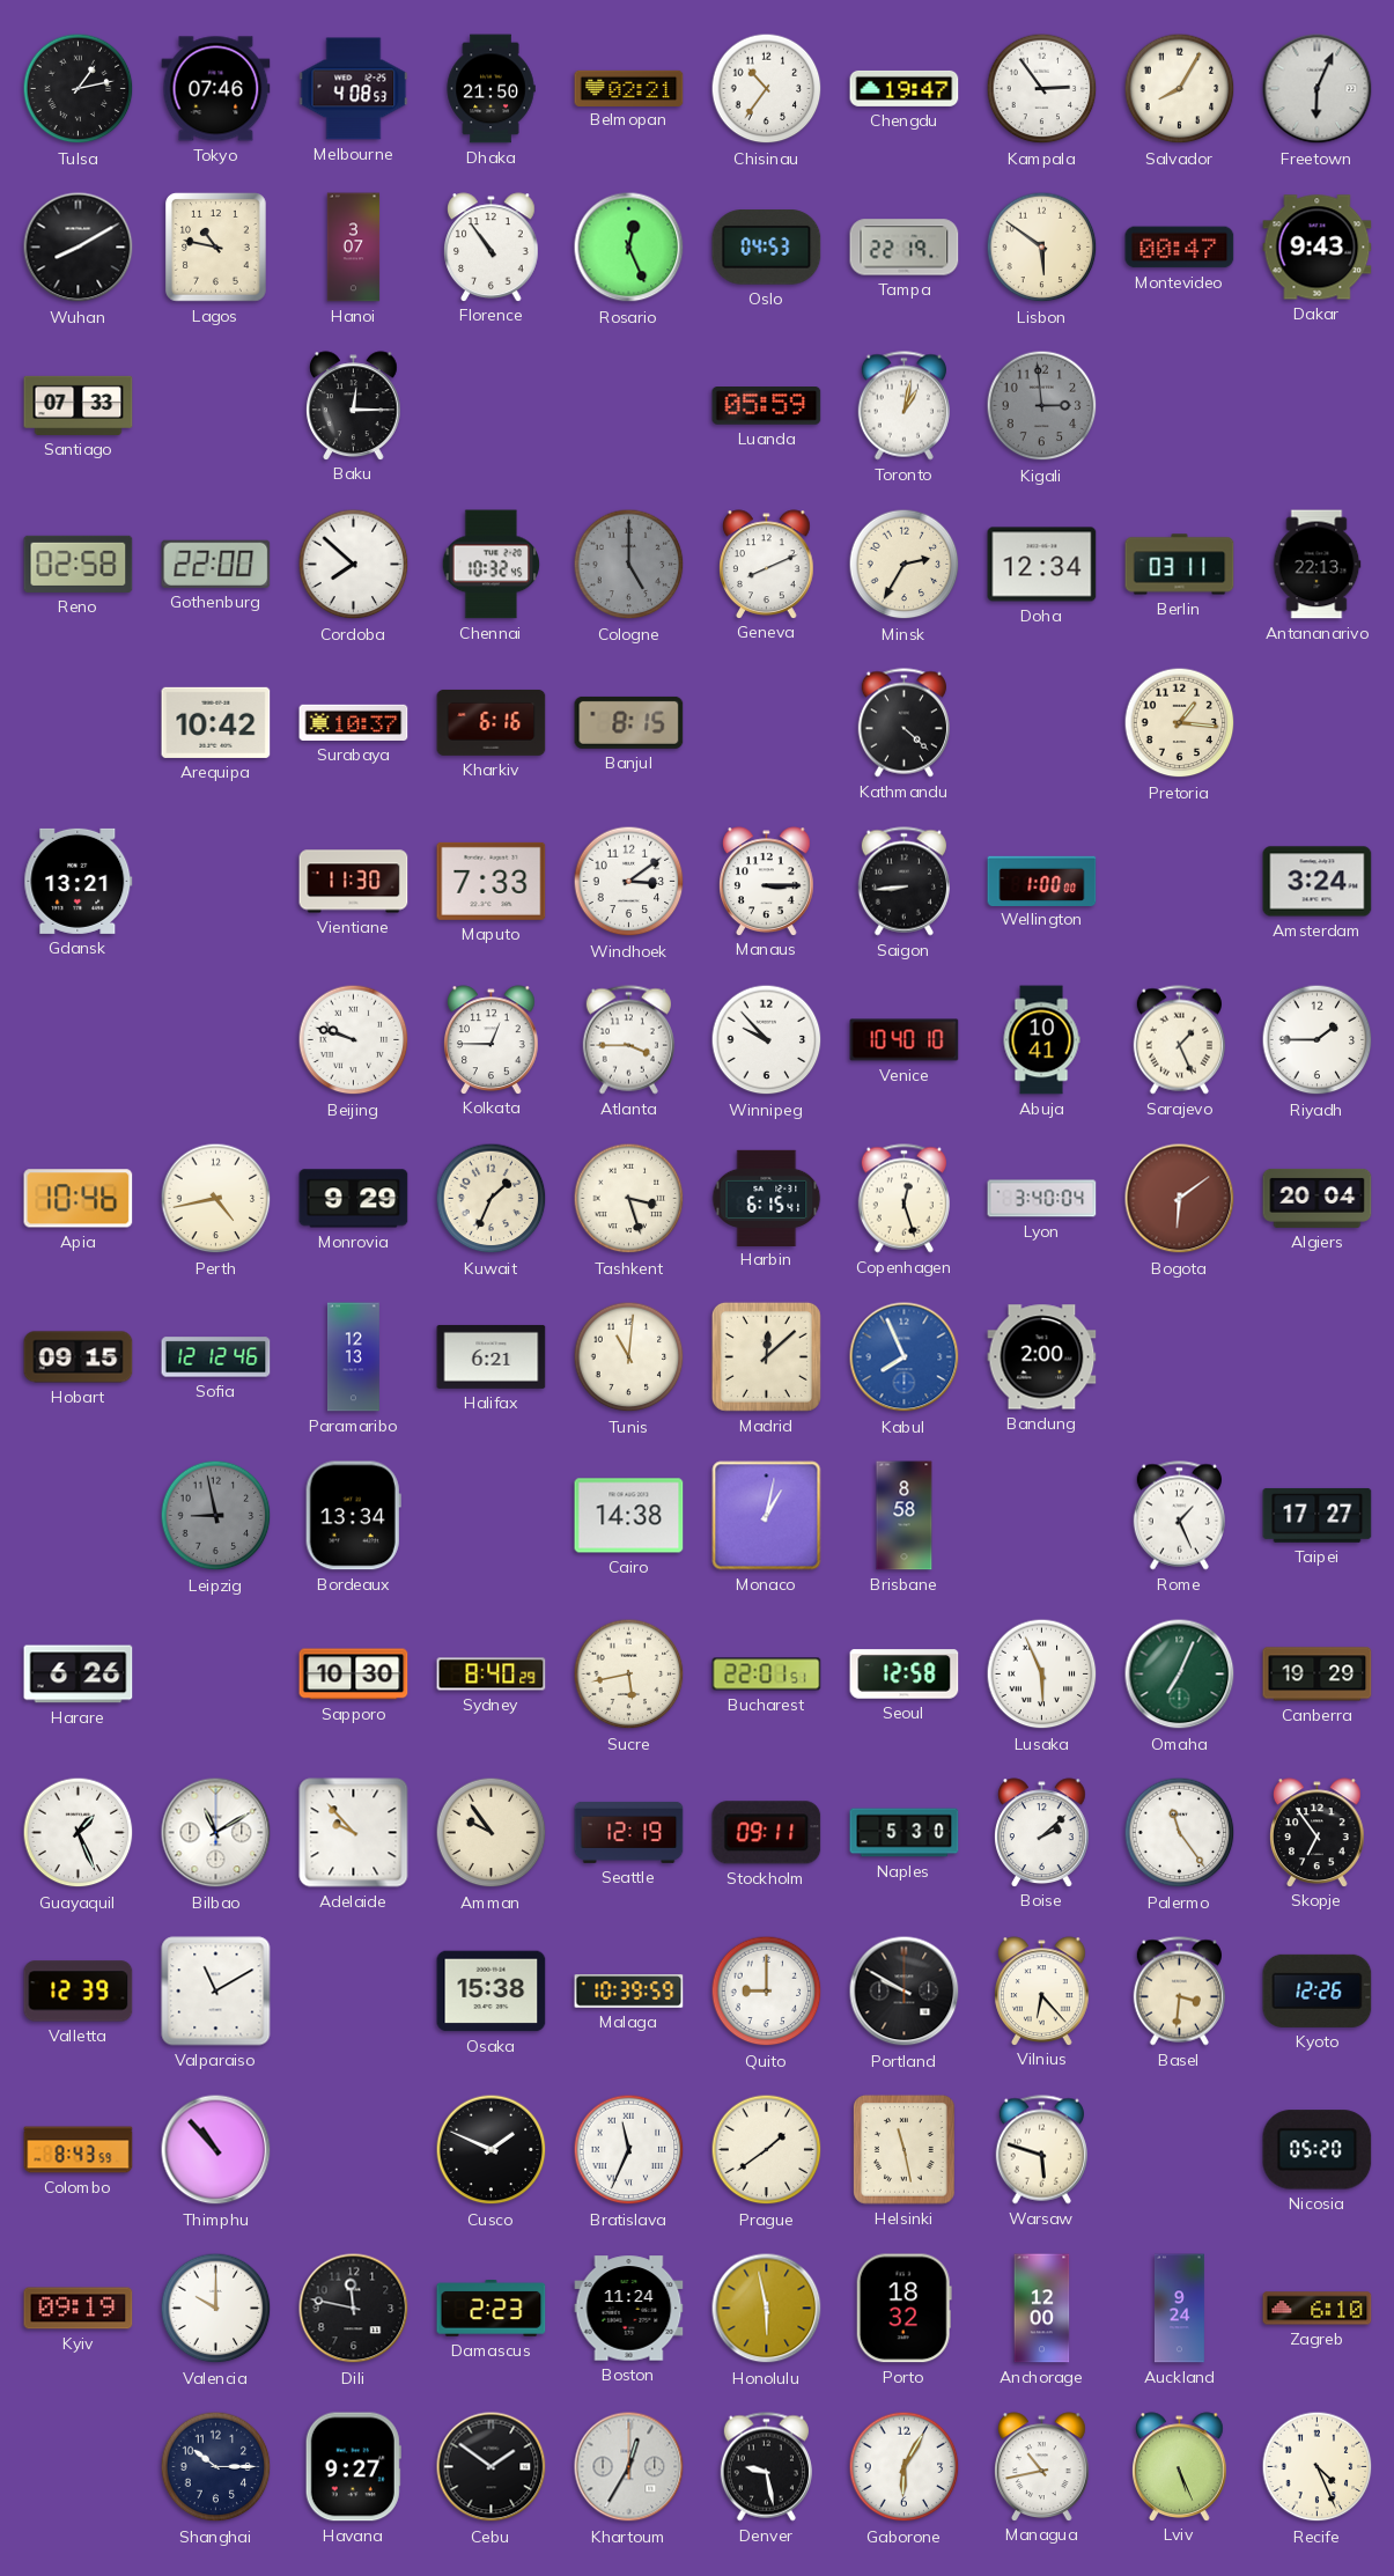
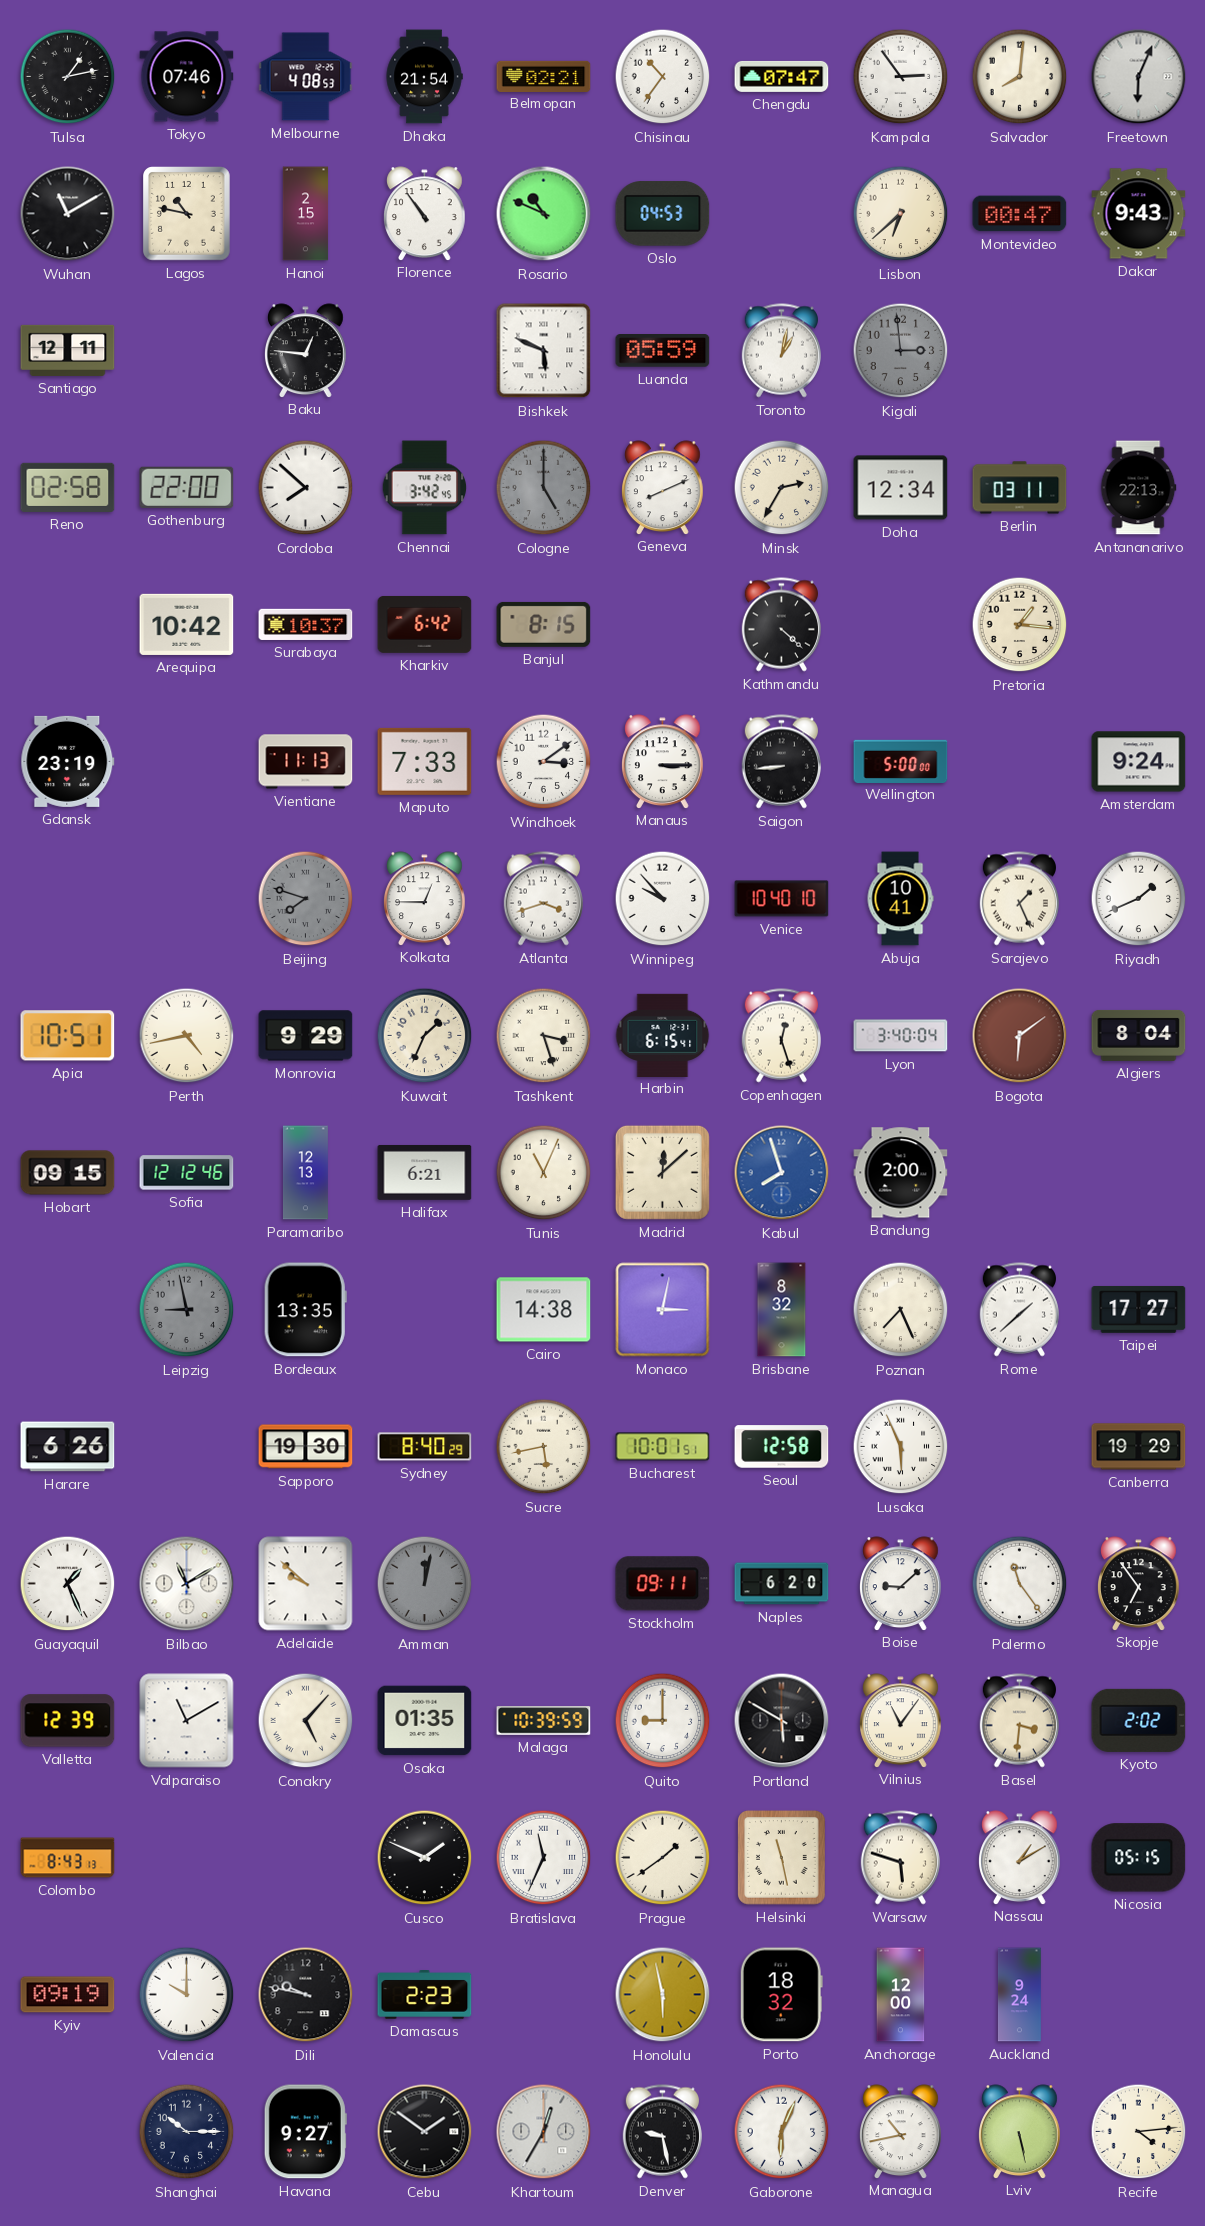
Dhaka: 21:50 -> 21:54 (424, 77)
Chengdu: 19:47 -> 07:47 (782, 76)
Salvador: 8:05 -> 8:01 (1020, 77)
Wuhan: 8:10 -> 11:10 (68, 214)
Hanoi: 3:07 -> 2:15 (306, 214)
Rosario: 12:26 -> 10:49 (544, 214)
Tampa: 22:19 -> none (905, 248)
Lisbon: 5:51 -> 6:38 (901, 214)
Santiago: 07:33 -> 12:11 (68, 350)
Baku: 12:15 -> 12:46 (306, 350)
Bishkek: none -> 5:49 (544, 351)
Chennai: 10:32 -> 3:42 (425, 488)
Kharkiv: 6:16 -> 6:42 (425, 624)
Gdansk: 13:21 -> 23:19 (68, 761)
Vientiane: 11:30 -> 11:13 (306, 762)
Wellington: 1:00 -> 5:00 (901, 761)
Amsterdam: 3:24 -> 9:24 (1139, 762)
Beijing: 9:48 -> 7:48 (306, 899)
Beijing dial: white -> grey (306, 899)
Atlanta: 3:45 -> 3:42 (543, 899)
Riyadh: 1:45 -> 1:41 (1139, 899)
Apia: 10:46 -> 10:51 (68, 1036)
Algiers: 20:04 -> 8:04 (1139, 1035)
Tunis: 11:01 -> 11:04 (544, 1173)
Kabul: 7:56 -> 7:57 (782, 1173)
Bordeaux: 13:34 -> 13:35 (305, 1310)
Monaco: 1:02 -> 3:02 (663, 1310)
Brisbane: 8:58 -> 8:32 (782, 1310)
Poznan: none -> 7:26 (901, 1310)
Rome: 1:26 -> 1:38 (1019, 1310)
Sapporo: 10:30 -> 19:30 (306, 1447)
Bucharest: 22:01 -> 10:01 (663, 1447)
Omaha: 7:04 -> none (1180, 1675)
Adelaide: 9:53 -> 9:52 (306, 1584)
Amman: 9:54 -> 12:02 (425, 1584)
Amman dial: cream -> grey (425, 1584)
Seattle: 12:19 -> none (629, 1832)
Naples: 5:30 -> 6:20 (782, 1584)
Boise: 2:08 -> 9:08 (901, 1583)
Conakry: none -> 5:07 (306, 1721)
Osaka: 15:38 -> 01:35 (425, 1721)
Portland: 9:50 -> 5:50 (782, 1721)
Vilnius: 6:23 -> 11:06 (901, 1720)
Kyoto: 12:26 -> 2:02 (1139, 1720)
Colombo: 8:43:59 -> 8:43:13 (68, 1858)
Thimphu: 10:53 -> none (216, 2150)
Nassau: none -> 1:10 (1020, 1857)
Nicosia: 05:20 -> 05:15 (1139, 1858)
Dili: 11:47 -> 9:47 (306, 1995)
Boston: 11:24 -> none (629, 2309)
Zagreb: 6:10 -> none (1318, 2309)
Gaborone: 6:05 -> 6:04 (782, 2132)
Lviv: 5:26 -> 5:28 (1020, 2131)
Recife: 4:26 -> 4:14 (1139, 2132)
